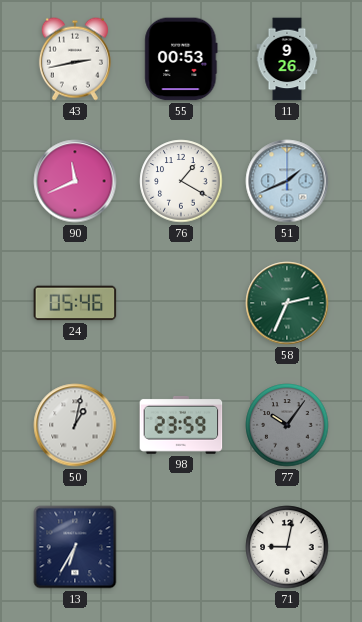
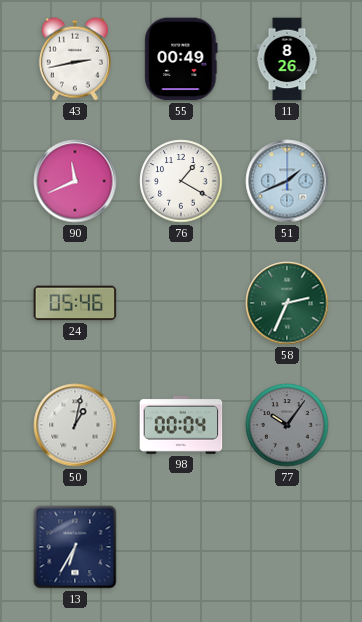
55: 00:53 -> 00:49 (181, 59)
11: 9:26 -> 8:26 (287, 59)
98: 23:59 -> 00:04 (181, 425)
71: 9:02 -> none (287, 547)
